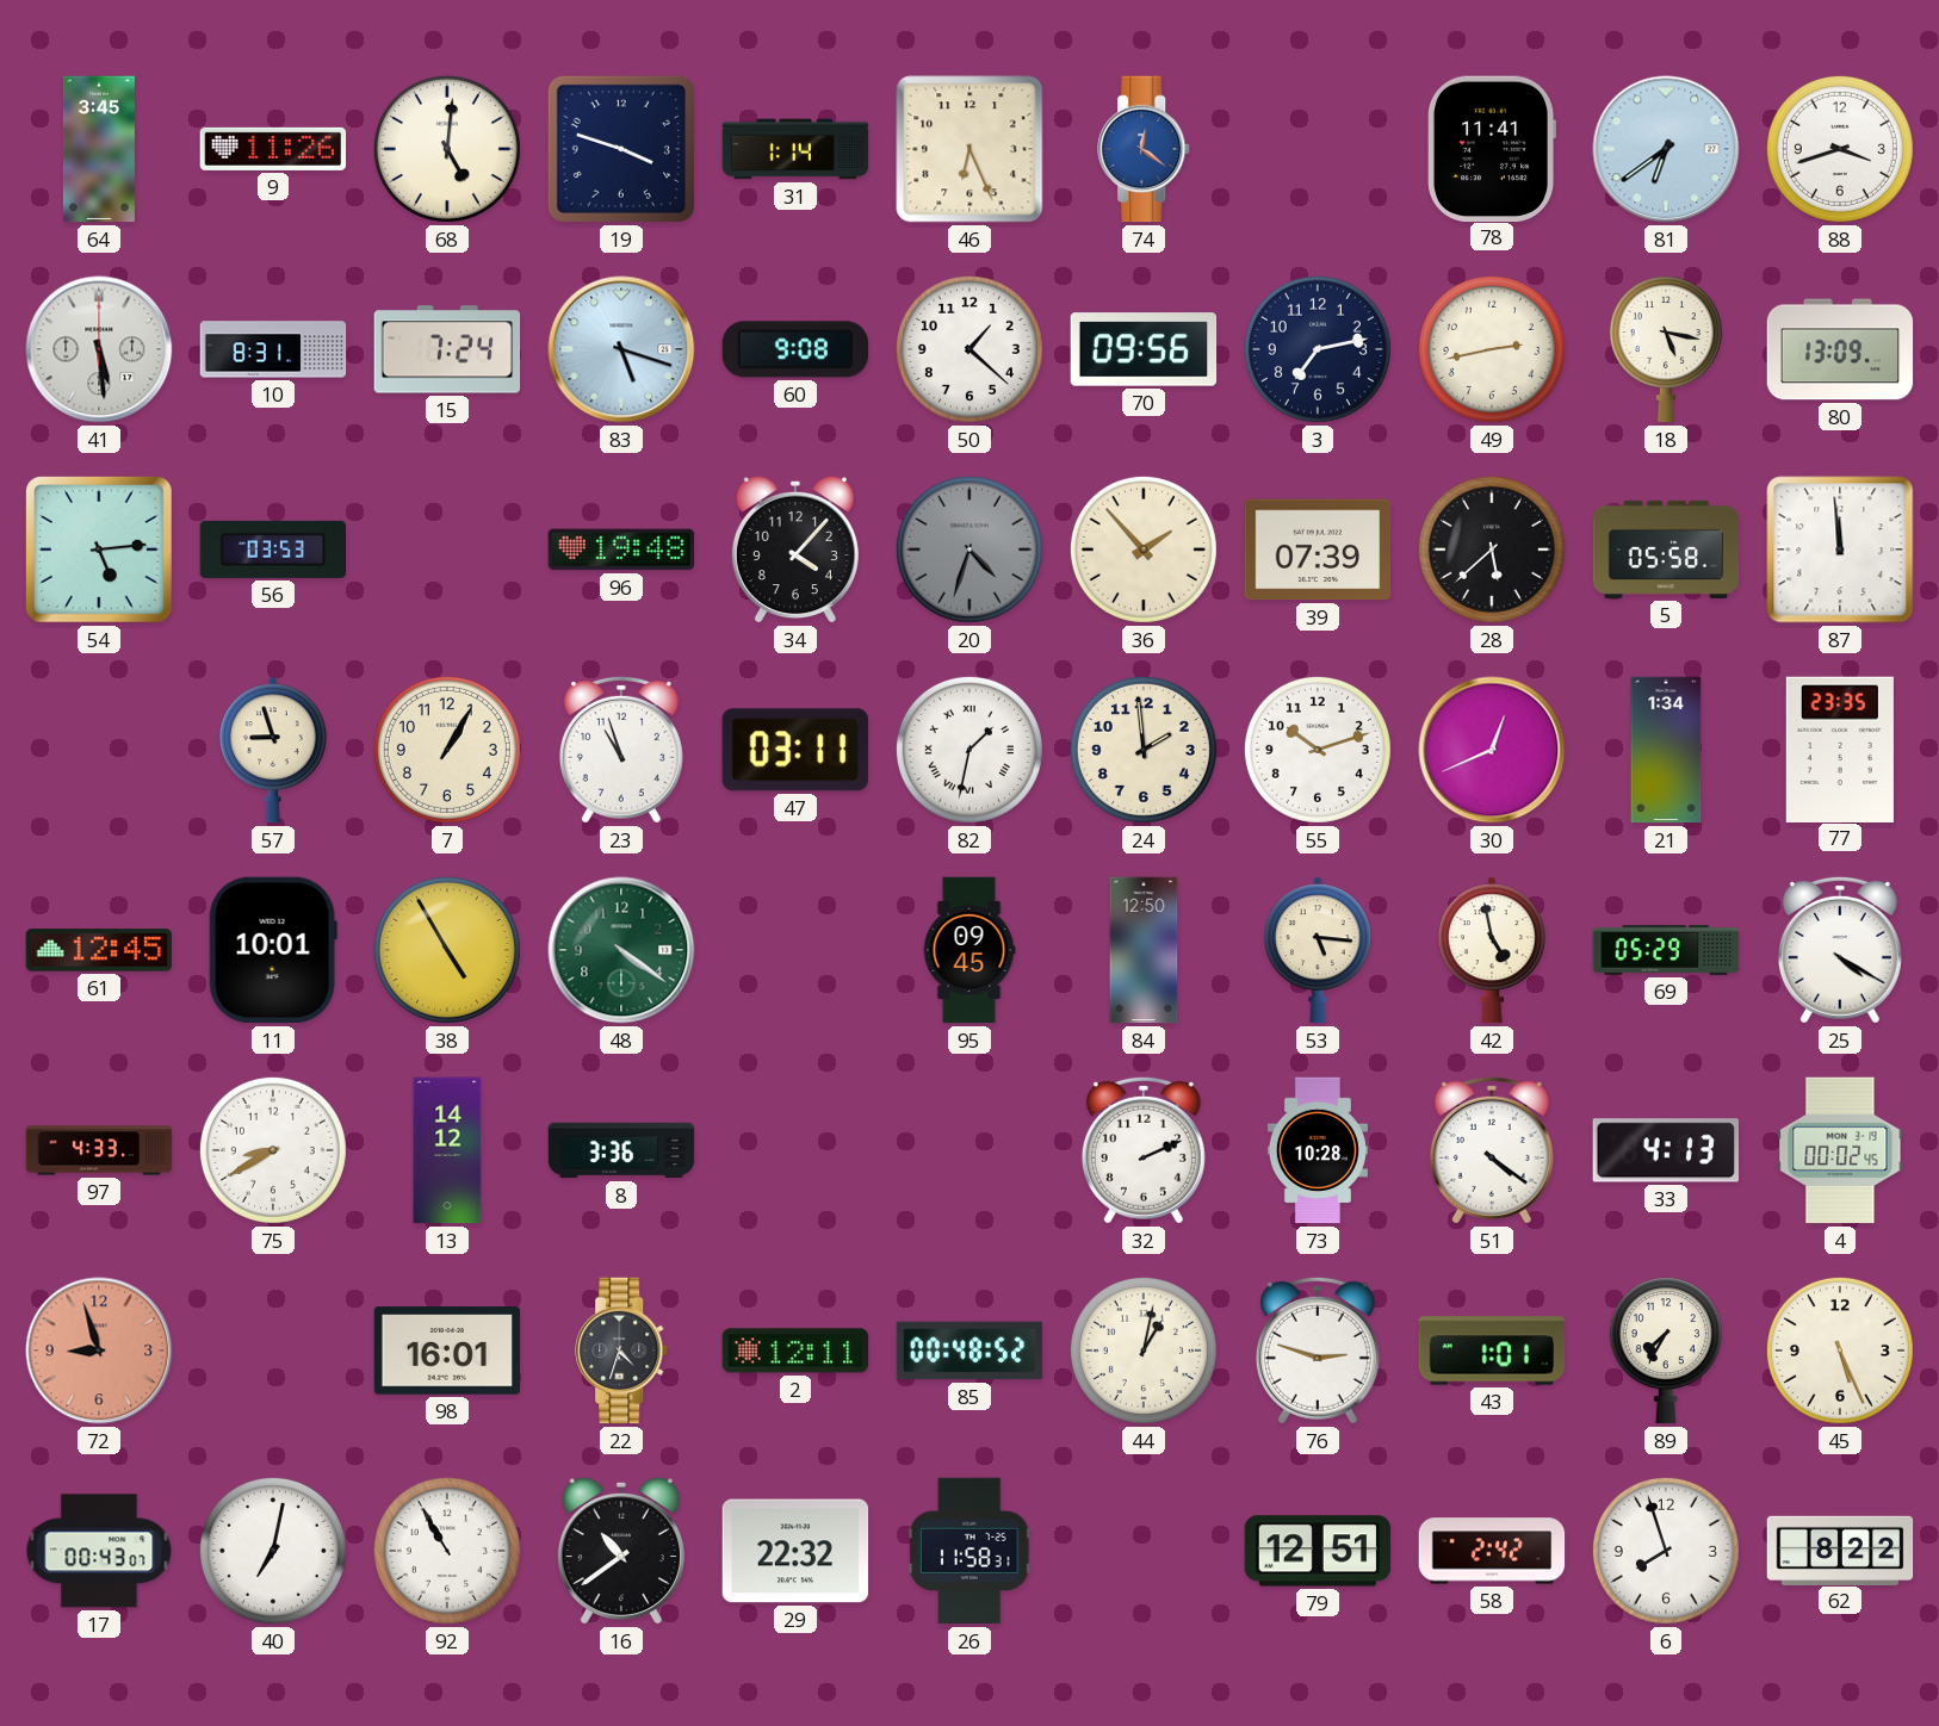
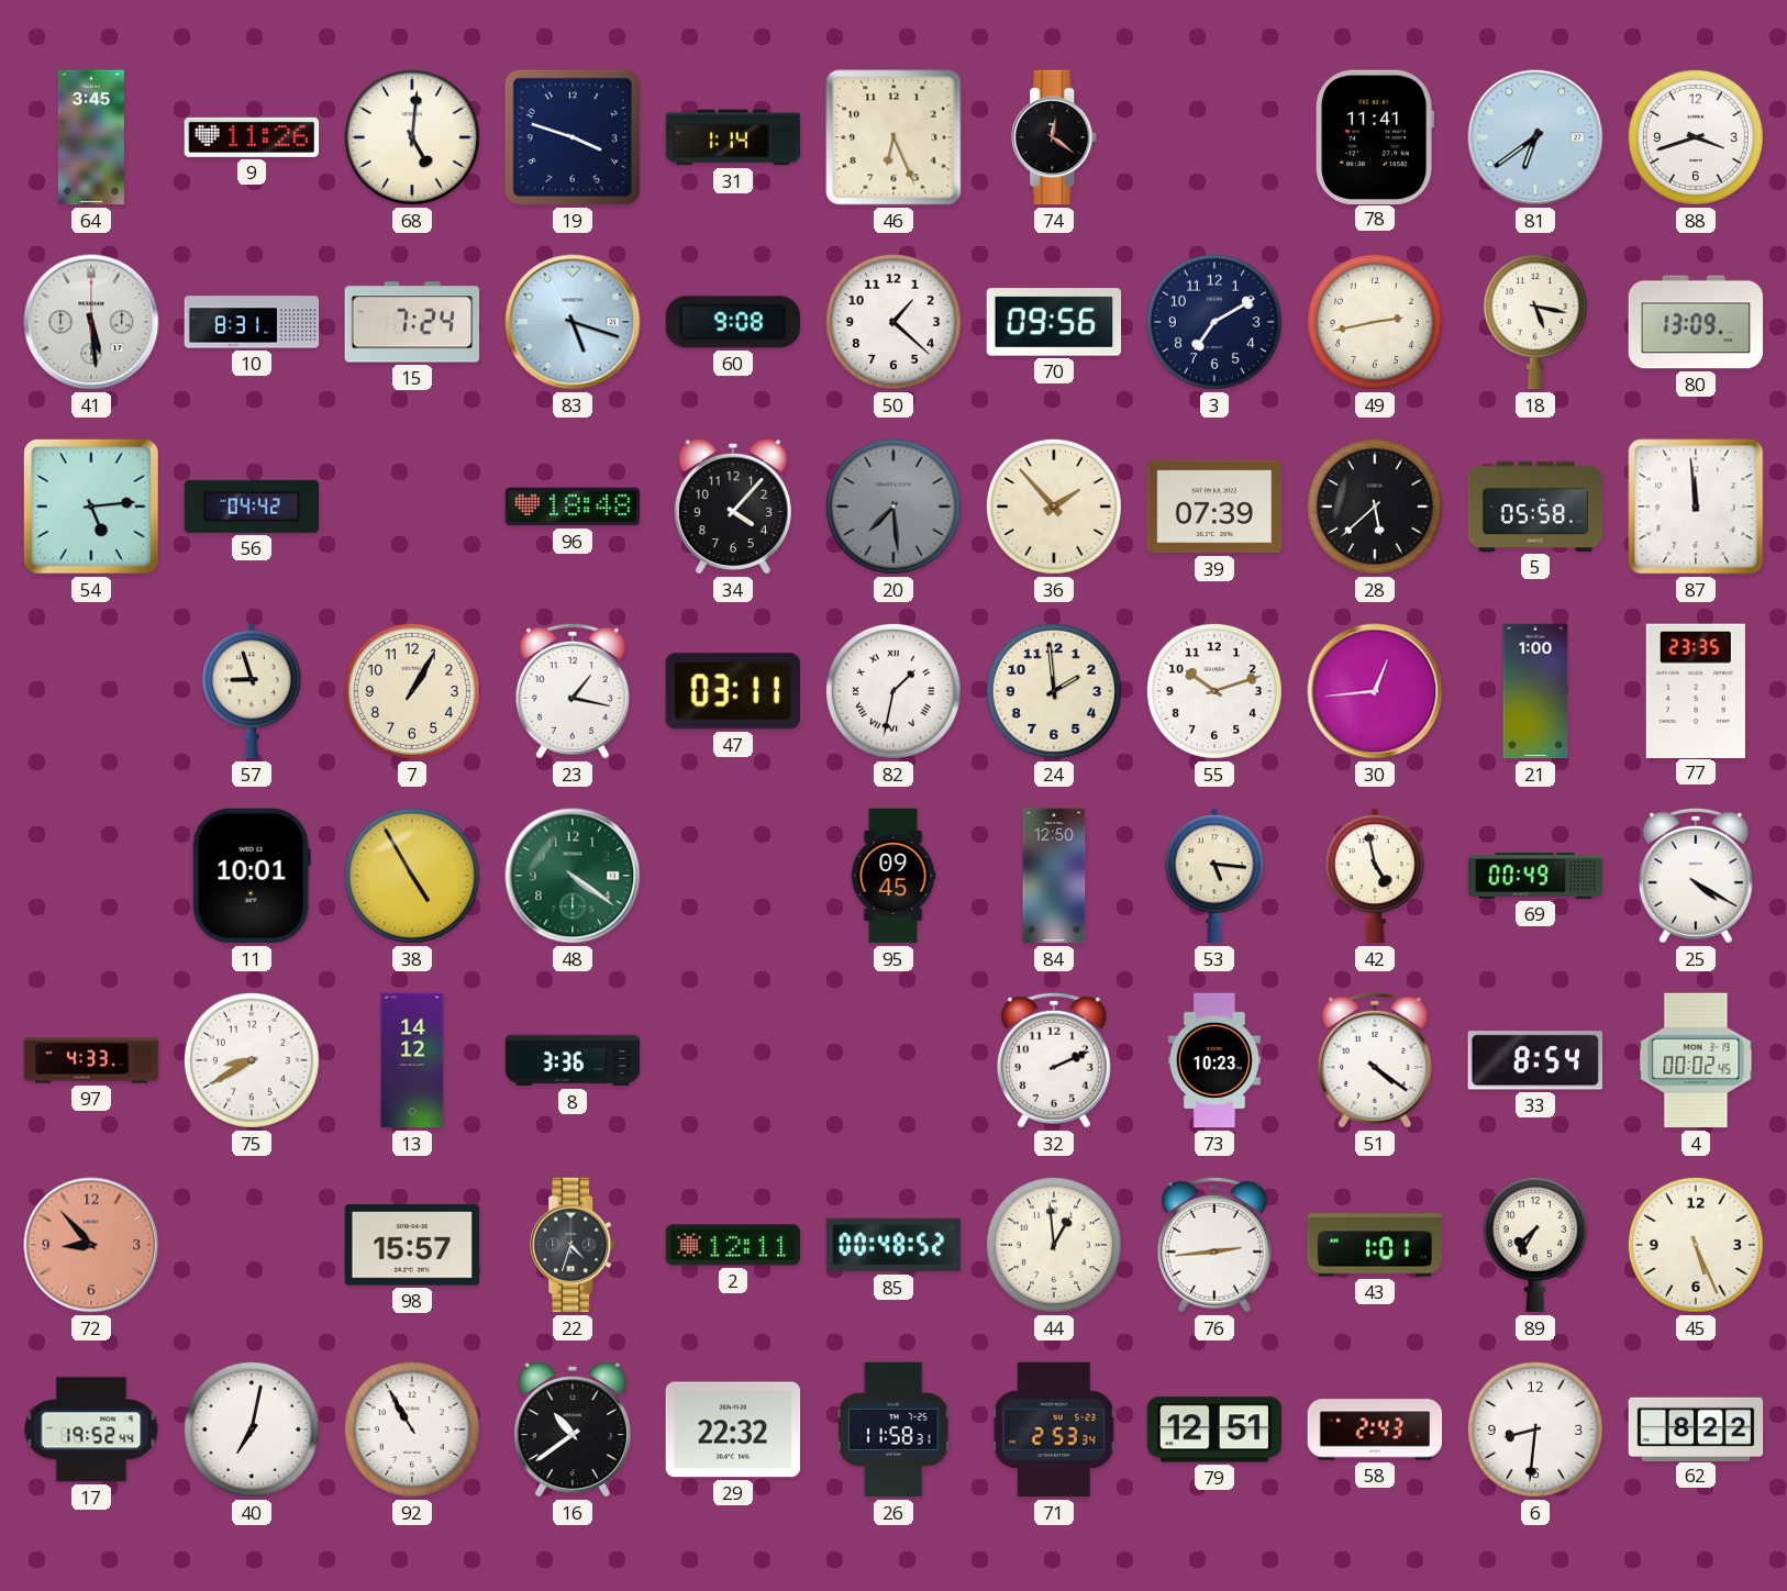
74 dial: blue -> black (1055, 137)
3: 7:13 -> 7:10 (1214, 322)
56: 03:53 -> 04:42 (252, 507)
96: 19:48 -> 18:48 (573, 507)
20: 4:33 -> 7:29 (894, 507)
23: 10:57 -> 1:17 (573, 691)
30: 12:41 -> 12:44 (1375, 691)
21: 1:34 -> 1:00 (1535, 691)
61: 12:45 -> none (99, 950)
69: 05:29 -> 00:49 (1535, 876)
73: 10:28 -> 10:23 (1214, 1060)
33: 4:13 -> 8:54 (1534, 1060)
72: 8:57 -> 8:53 (91, 1245)
98: 16:01 -> 15:57 (412, 1245)
44: 1:02 -> 12:59 (1054, 1245)
76: 2:48 -> 2:44 (1214, 1245)
17: 00:43 -> 19:52 (91, 1429)
71: none -> 2:53 (1054, 1429)
58: 2:42 -> 2:43 (1375, 1429)
6: 7:57 -> 8:31 (1535, 1429)
